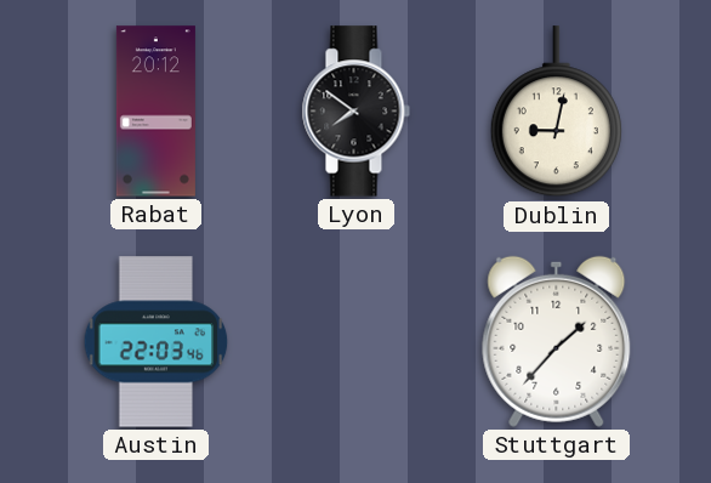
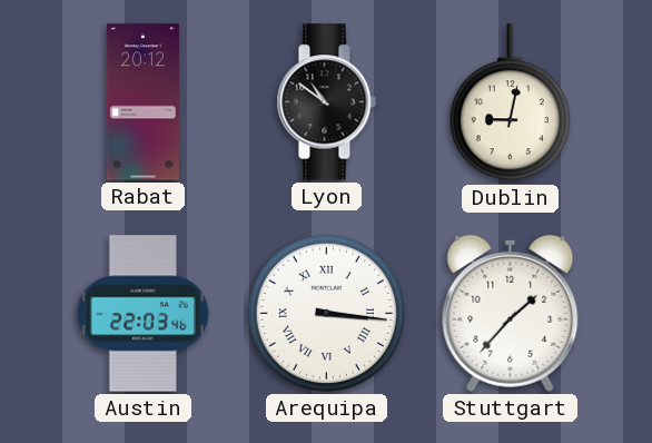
Lyon: 7:51 -> 10:51 (326, 102)
Arequipa: none -> 3:16 (326, 313)
